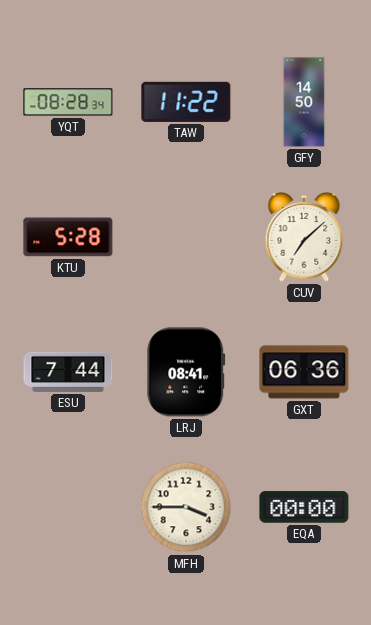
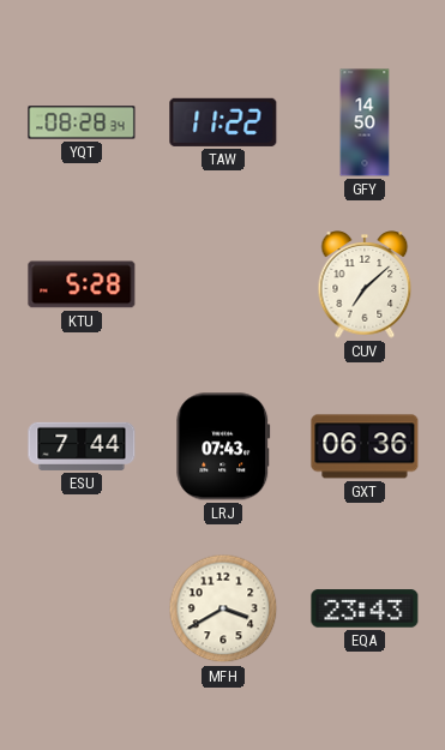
LRJ: 08:41 -> 07:43 (223, 446)
MFH: 3:45 -> 3:40 (223, 608)
EQA: 00:00 -> 23:43 (365, 608)
